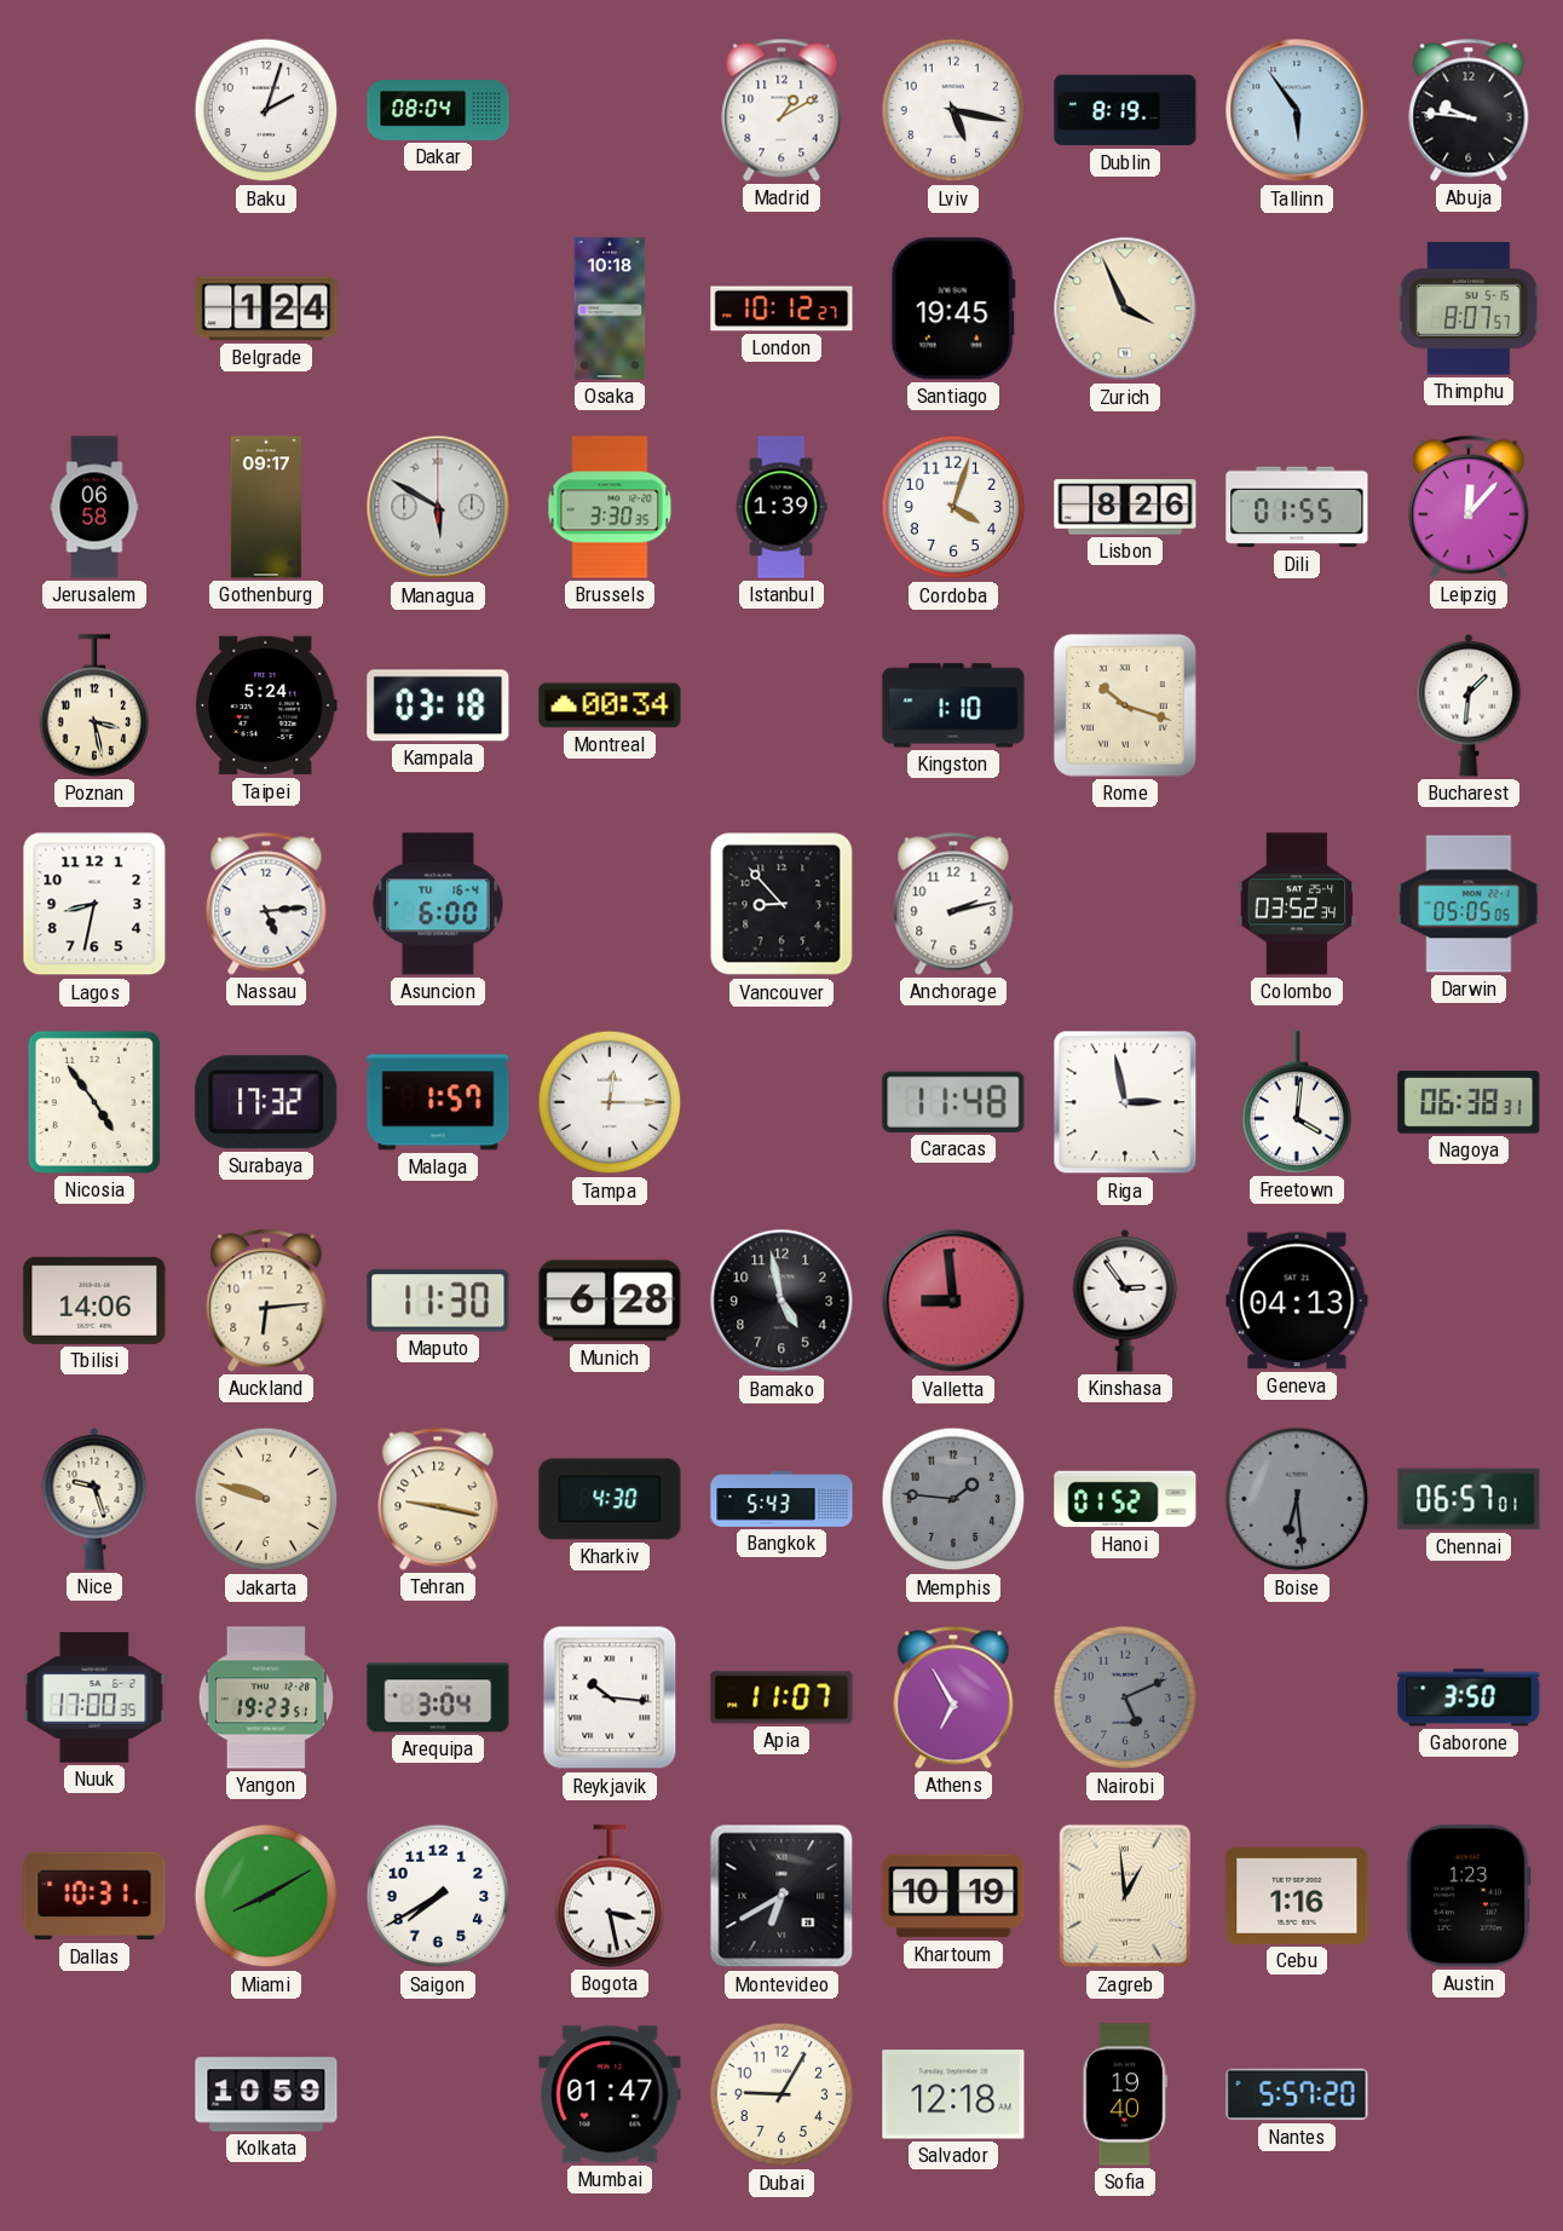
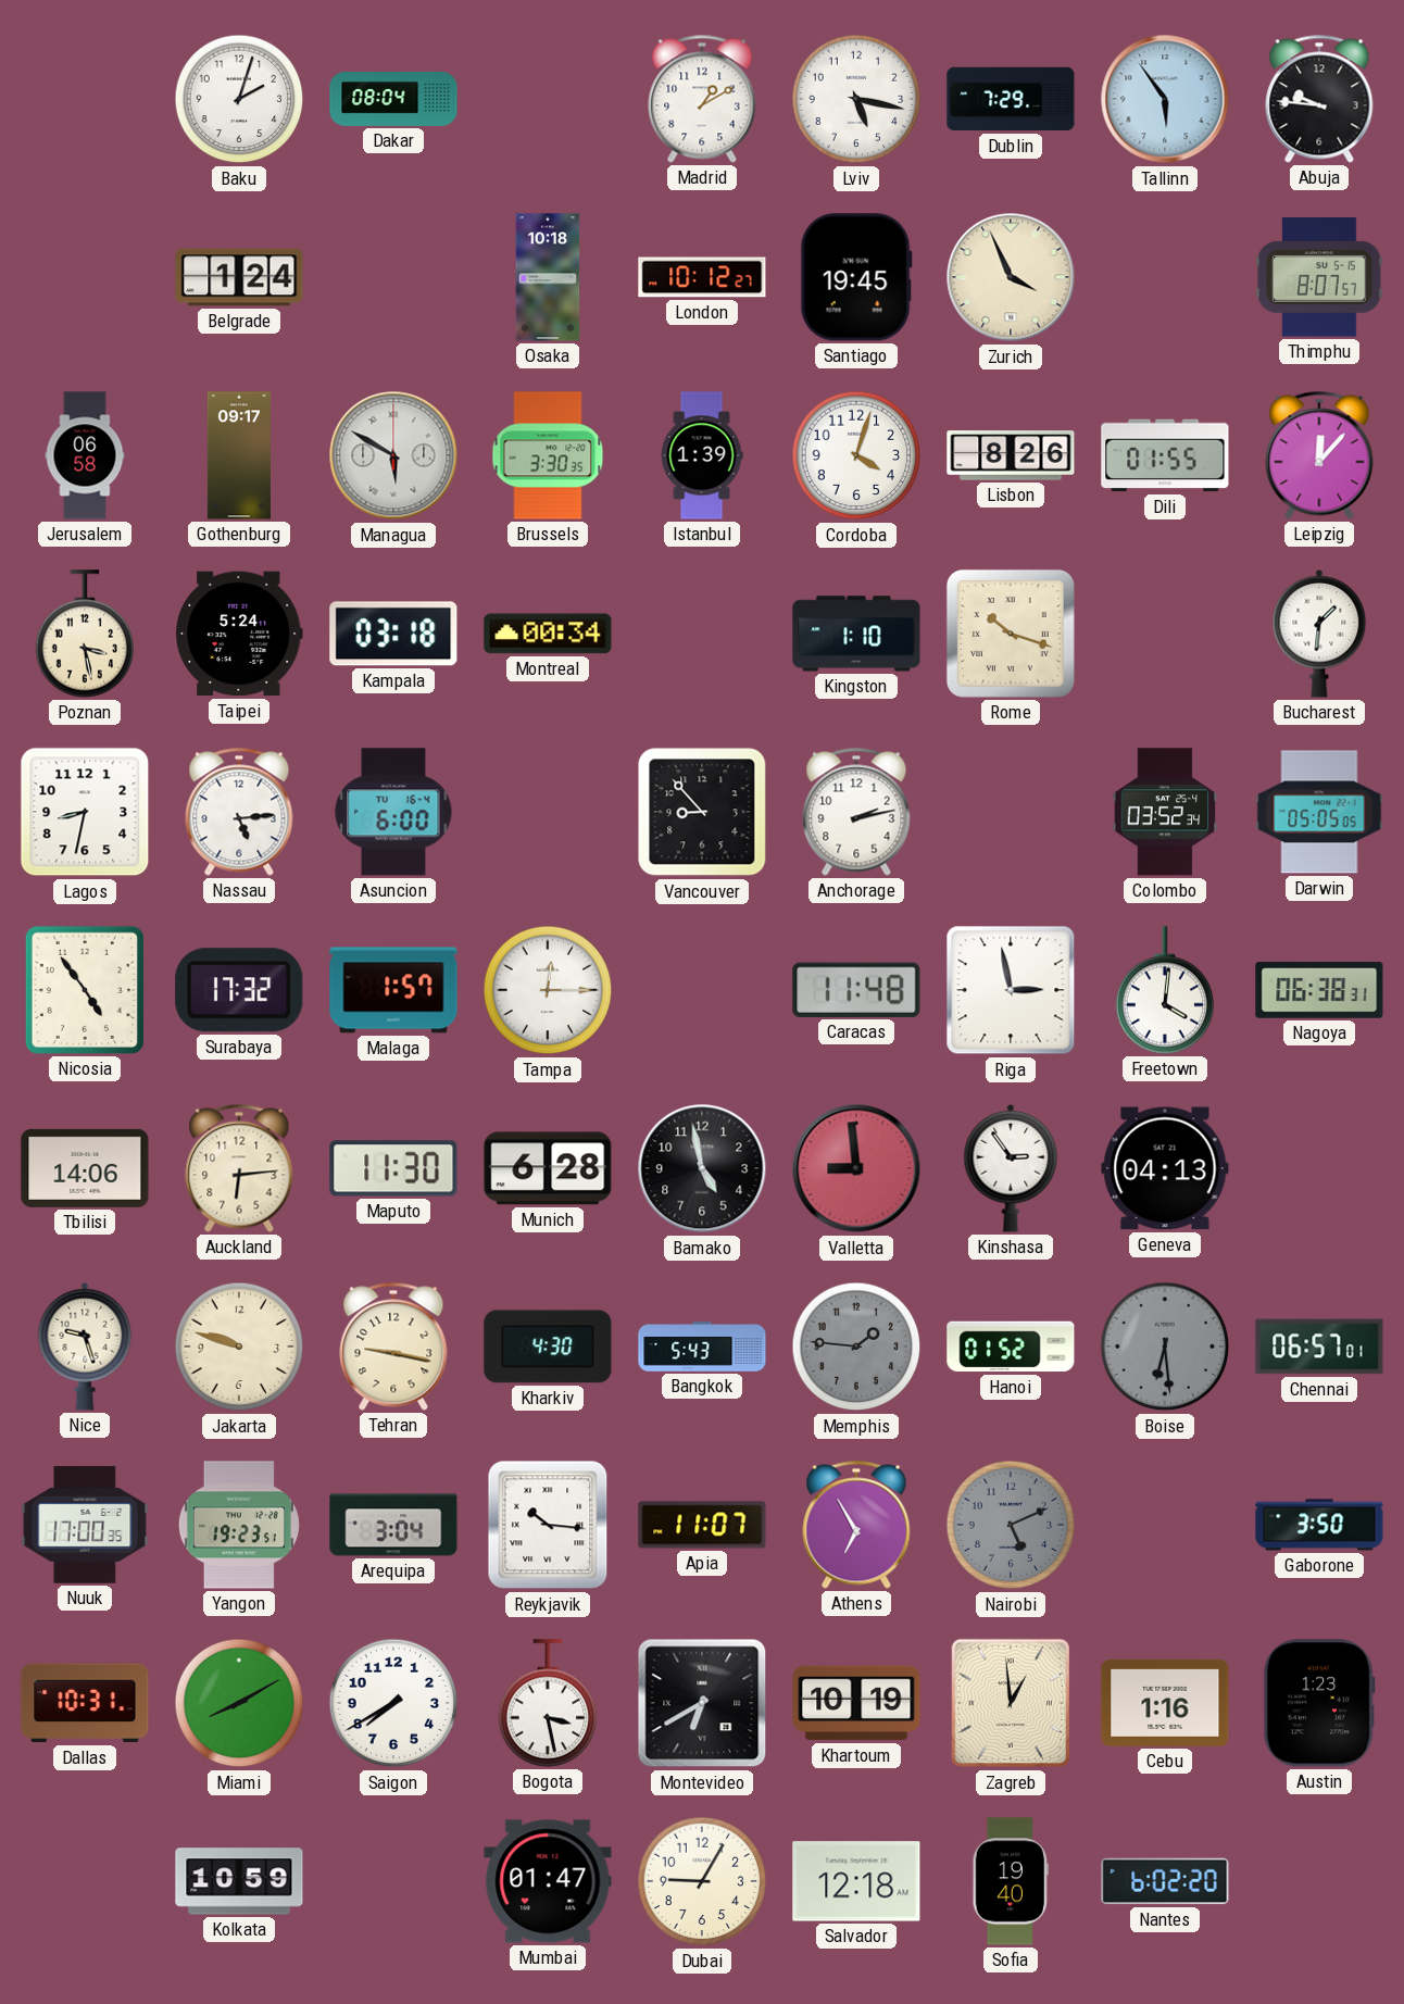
Dublin: 8:19 -> 7:29 (1011, 99)
Nantes: 5:57 -> 6:02 (1165, 1881)
